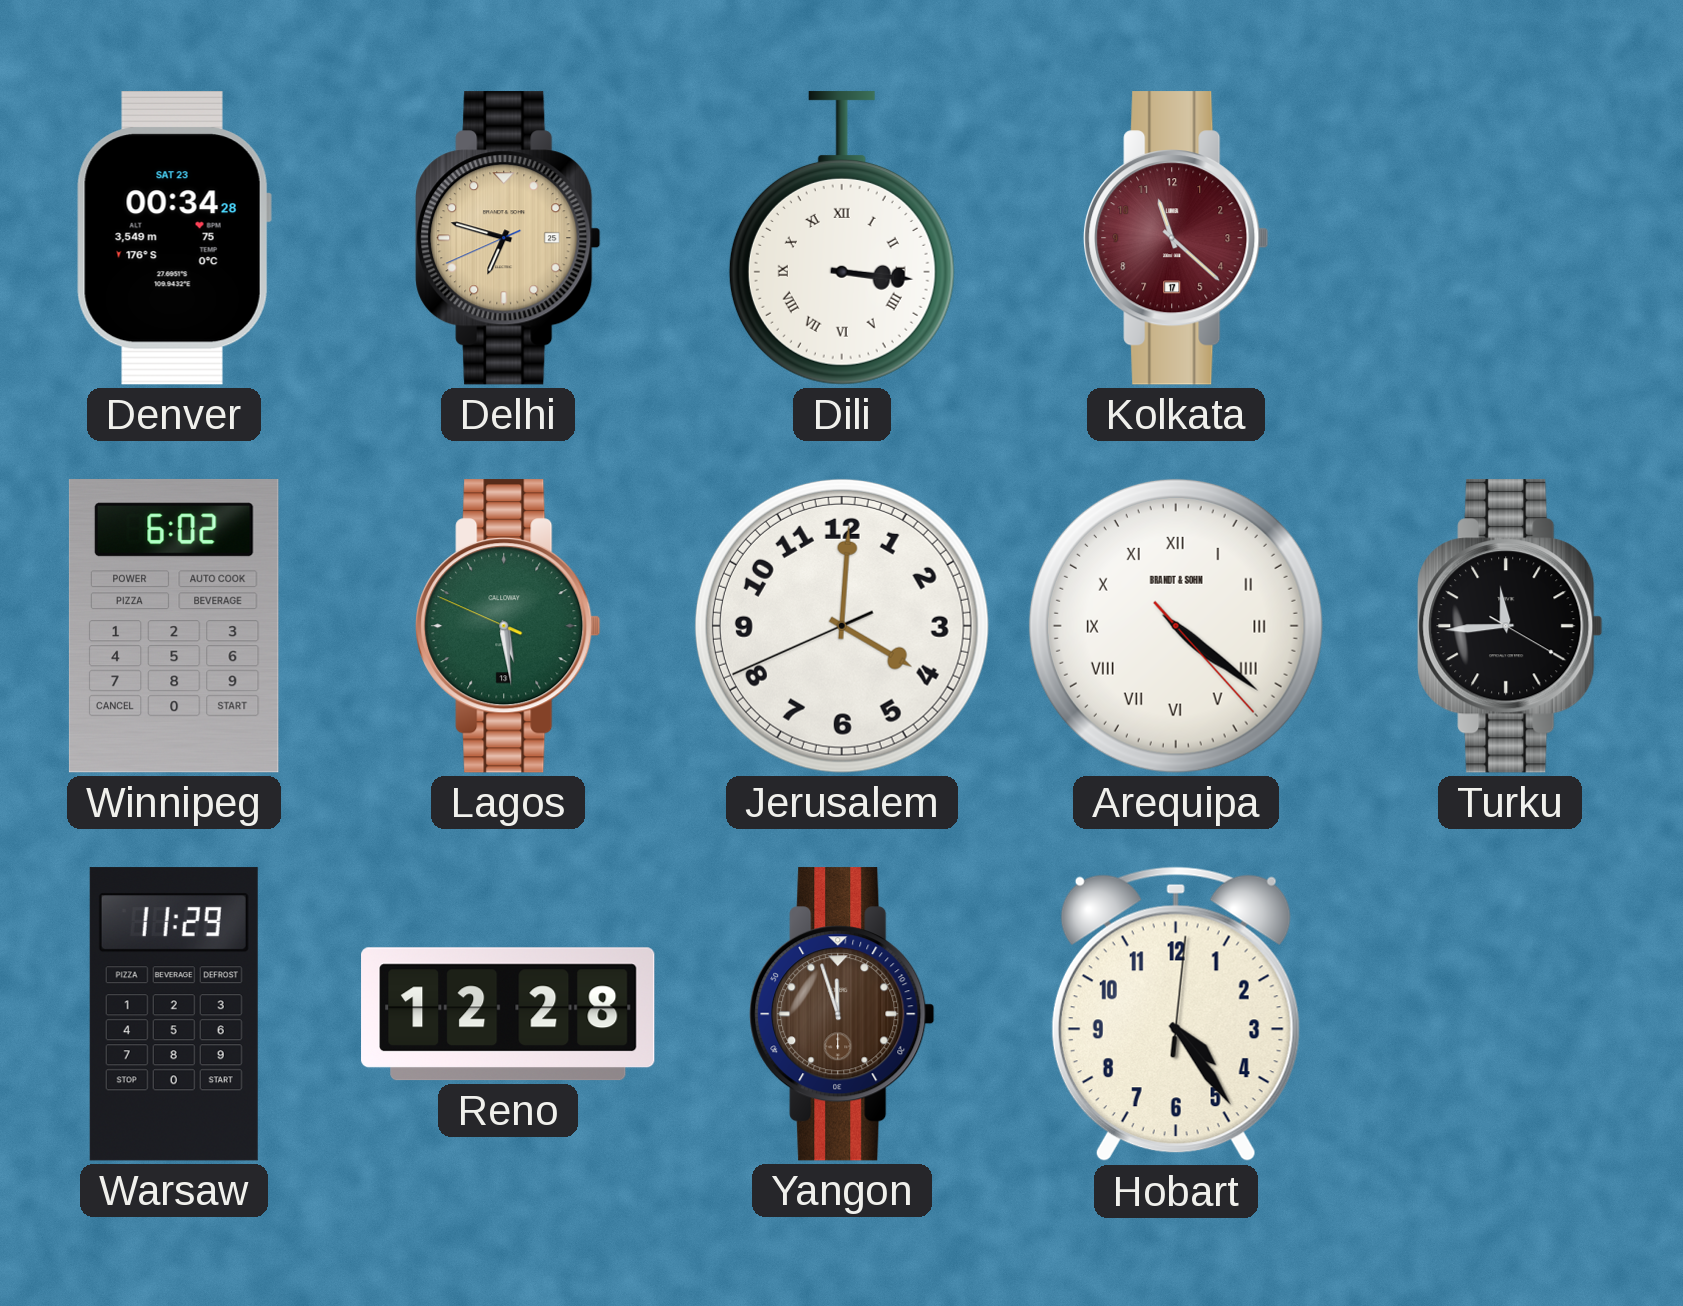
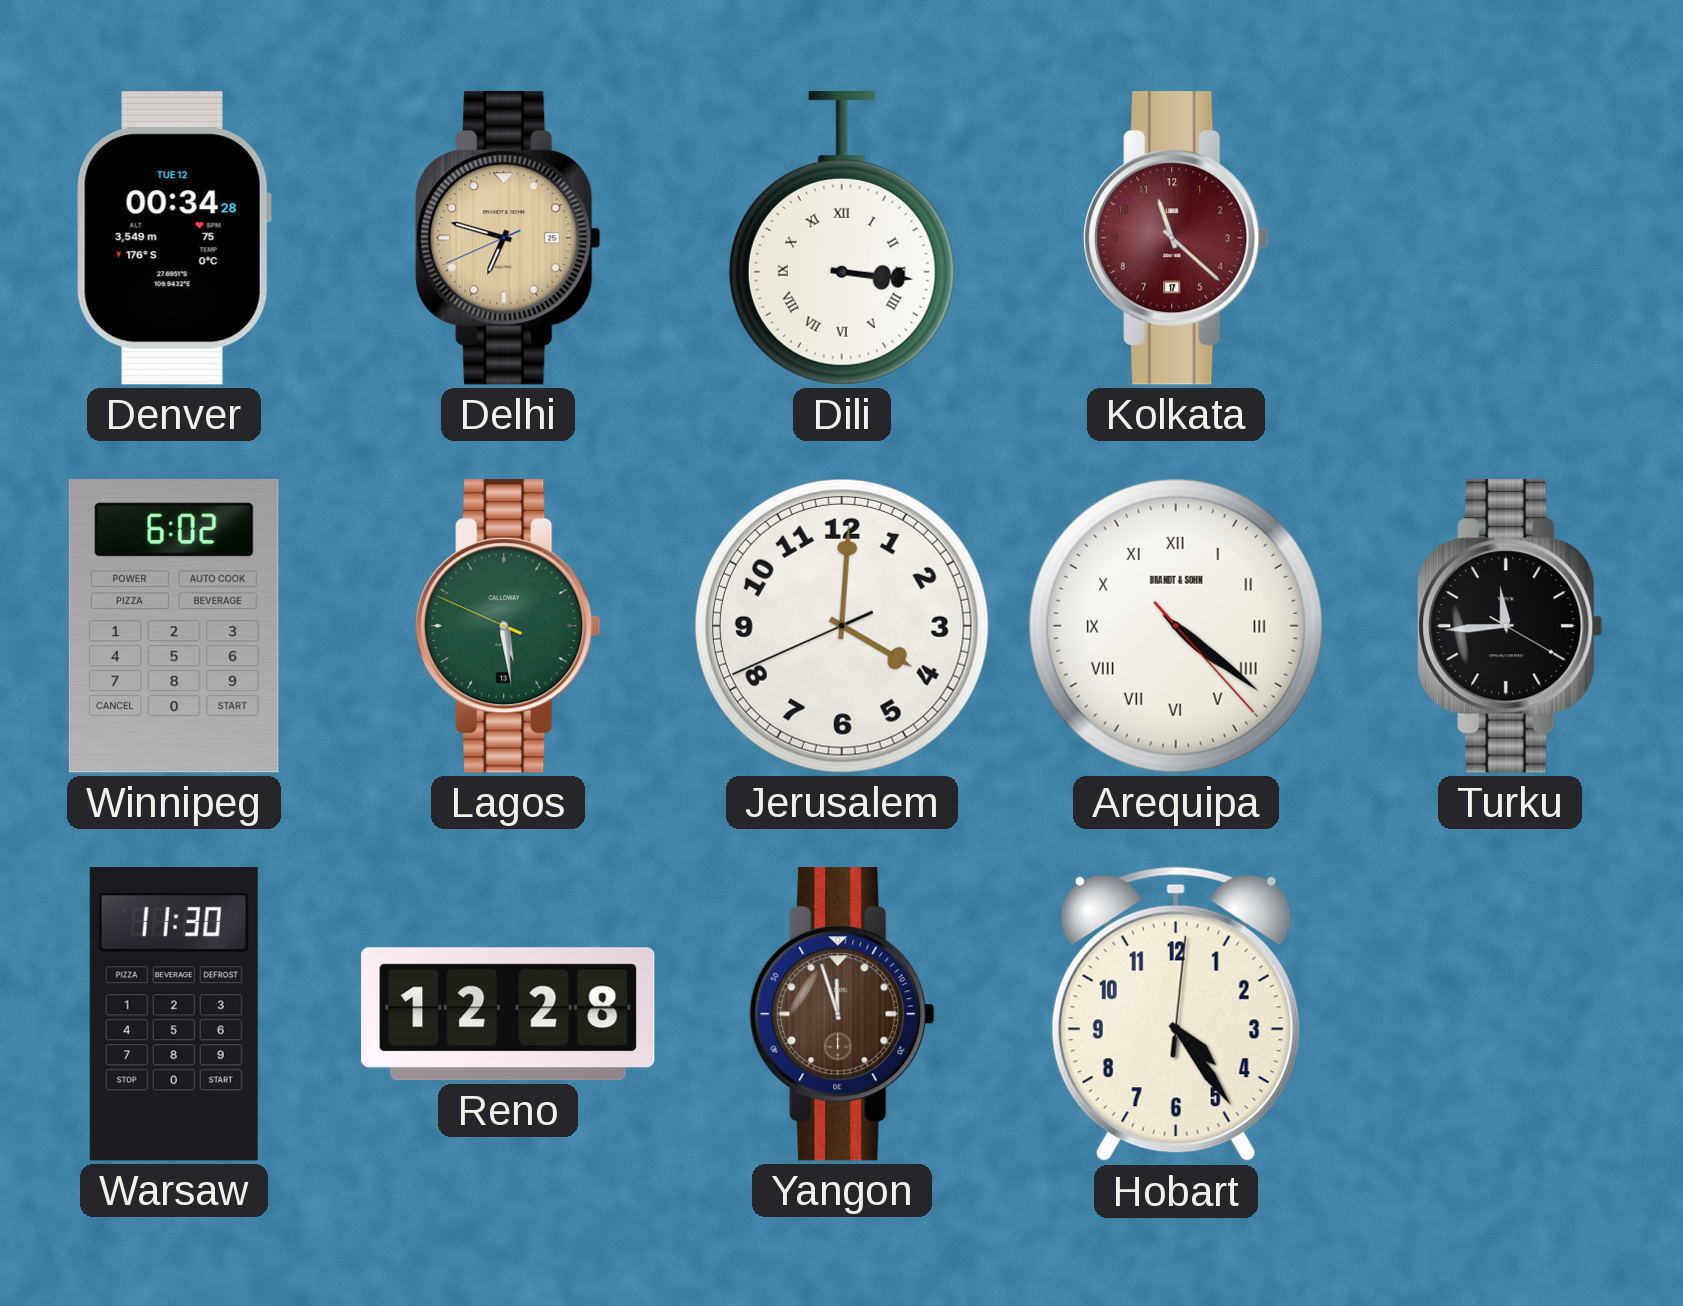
Denver date: SAT 23 -> TUE 12 (174, 238)
Warsaw: 11:29 -> 11:30 (174, 1014)
